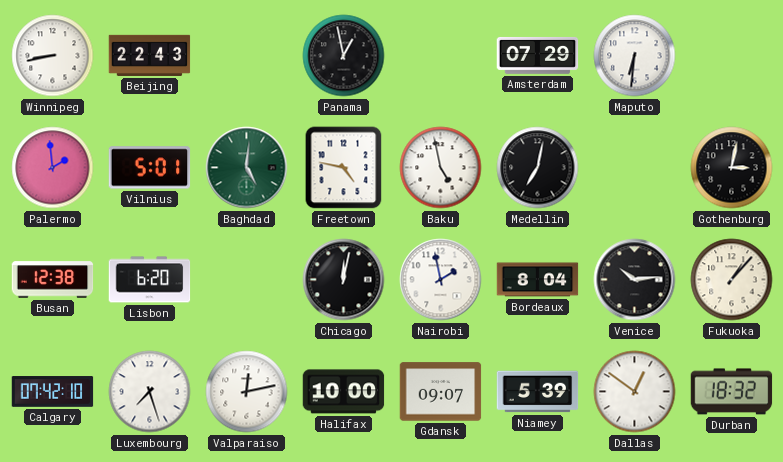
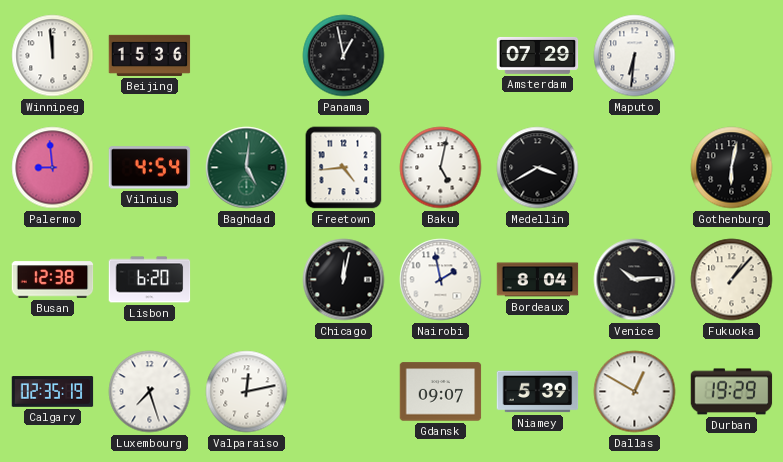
Winnipeg: 8:43 -> 11:59 (53, 56)
Beijing: 22:43 -> 15:36 (150, 55)
Palermo: 1:59 -> 8:59 (53, 168)
Vilnius: 5:01 -> 4:54 (150, 168)
Freetown: 4:47 -> 4:44 (344, 168)
Baku: 4:58 -> 5:02 (441, 168)
Medellin: 7:02 -> 3:40 (538, 168)
Gothenburg: 3:02 -> 6:02 (732, 168)
Calgary: 07:42 -> 02:35 (53, 392)
Halifax: 10:00 -> none (344, 392)
Dallas: 12:51 -> 12:50 (635, 392)
Durban: 18:32 -> 19:29 (732, 392)
